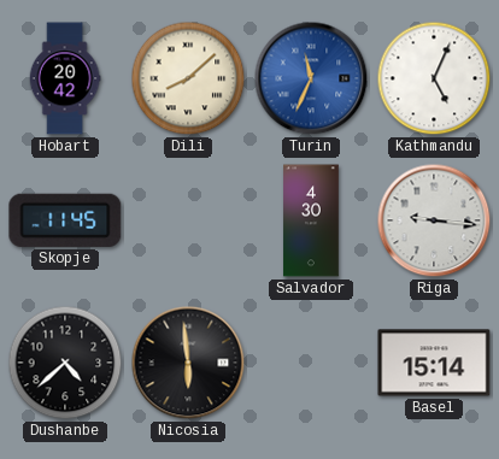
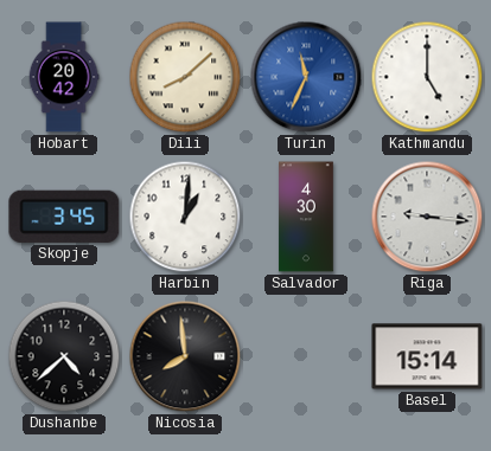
Kathmandu: 5:04 -> 5:00 (427, 77)
Skopje: 11:45 -> 3:45 (64, 217)
Harbin: none -> 1:01 (185, 217)
Nicosia: 5:59 -> 7:59 (185, 356)
